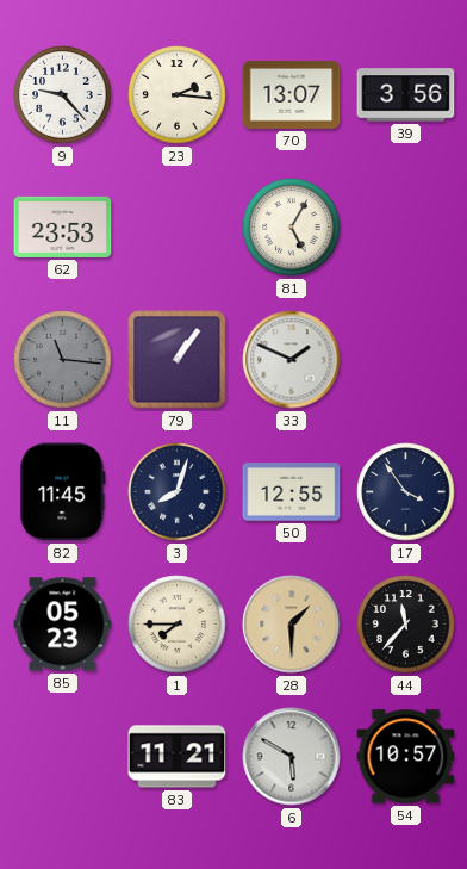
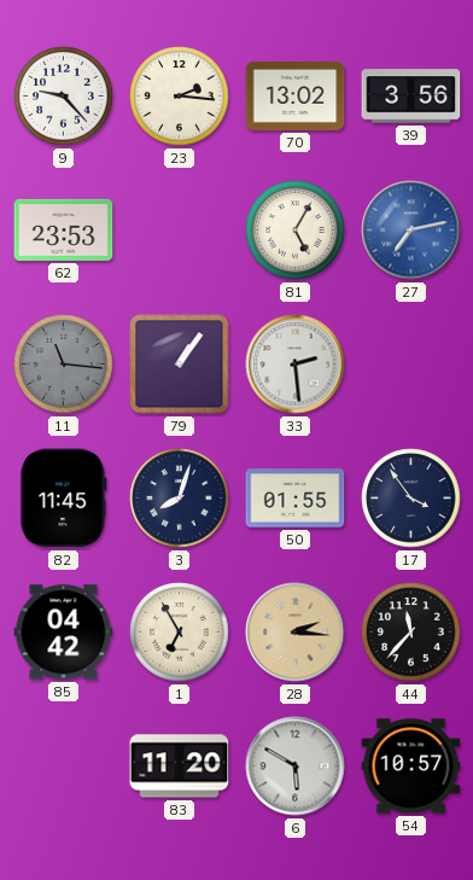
70: 13:07 -> 13:02 (296, 95)
27: none -> 7:13 (411, 231)
33: 1:49 -> 2:29 (296, 365)
50: 12:55 -> 01:55 (296, 499)
85: 05:23 -> 04:42 (64, 633)
1: 7:45 -> 6:55 (180, 633)
28: 1:30 -> 2:16 (296, 633)
83: 11:21 -> 11:20 (180, 767)
